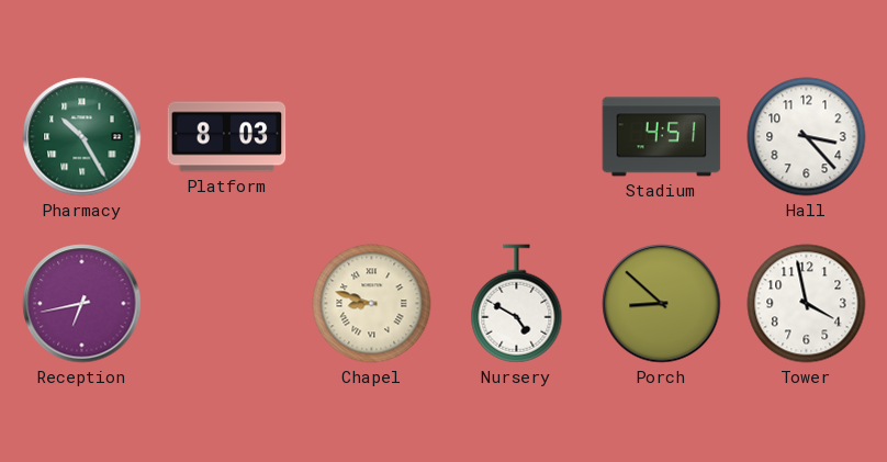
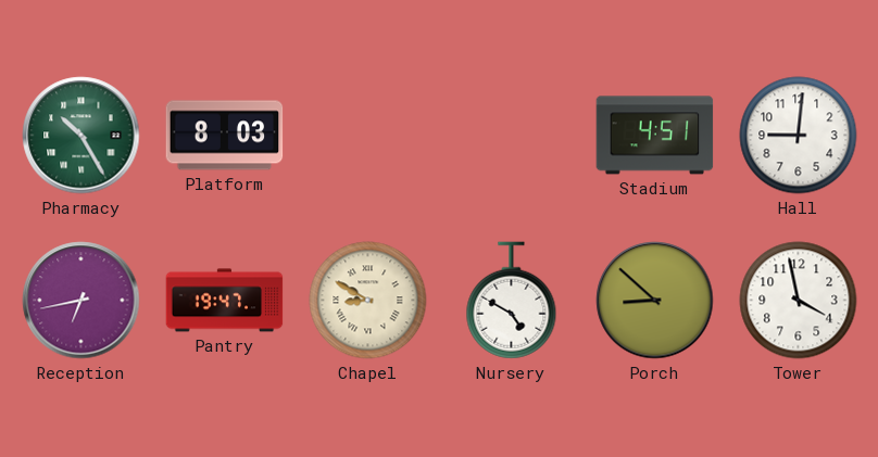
Hall: 3:23 -> 9:01 (799, 136)
Pantry: none -> 19:47 (225, 301)
Chapel: 8:48 -> 8:50 (368, 301)
